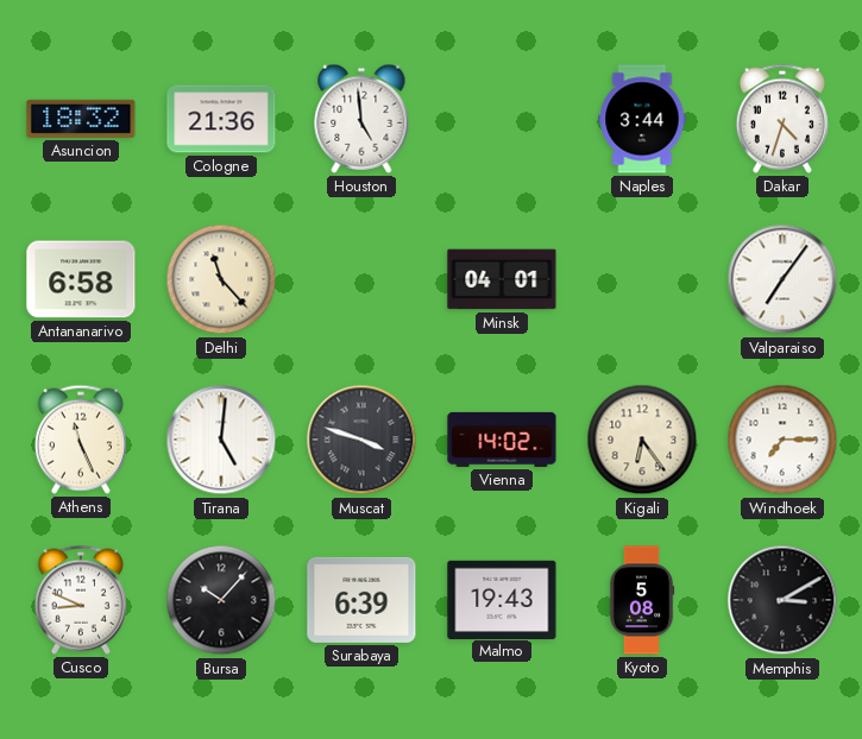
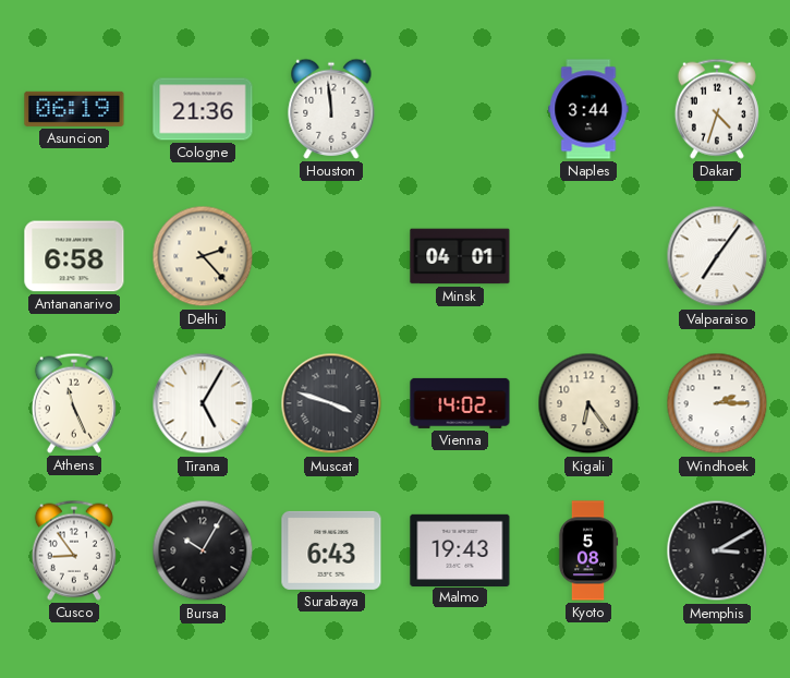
Asuncion: 18:32 -> 06:19 (74, 109)
Houston: 4:59 -> 11:59 (331, 109)
Delhi: 11:23 -> 2:23 (203, 256)
Tirana: 5:01 -> 5:05 (203, 403)
Windhoek: 7:15 -> 2:15 (717, 403)
Cusco: 8:49 -> 8:54 (74, 550)
Bursa: 10:07 -> 10:05 (203, 550)
Surabaya: 6:39 -> 6:43 (331, 550)
